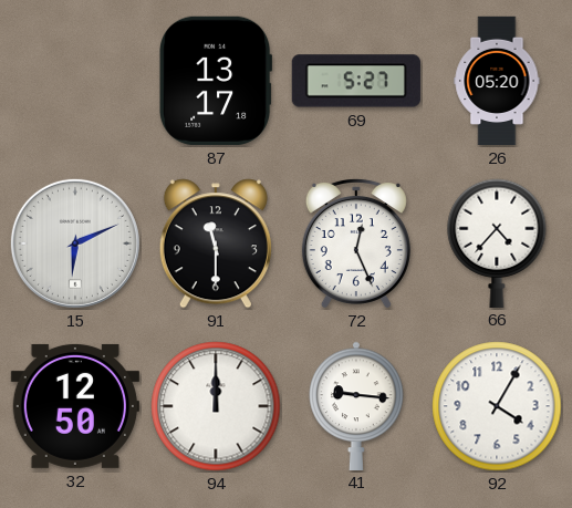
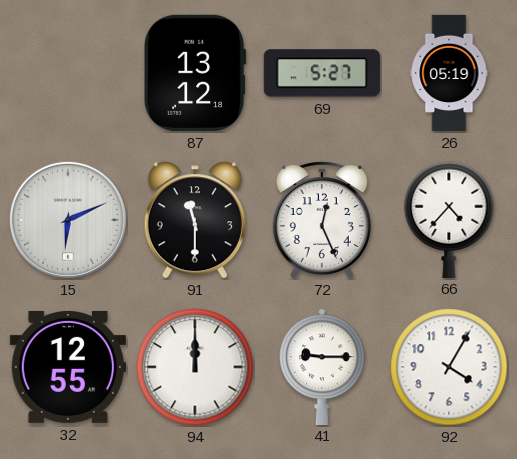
87: 13:17 -> 13:12 (195, 73)
26: 05:20 -> 05:19 (449, 73)
32: 12:50 -> 12:55 (68, 367)
41: 9:16 -> 9:15 (322, 366)
